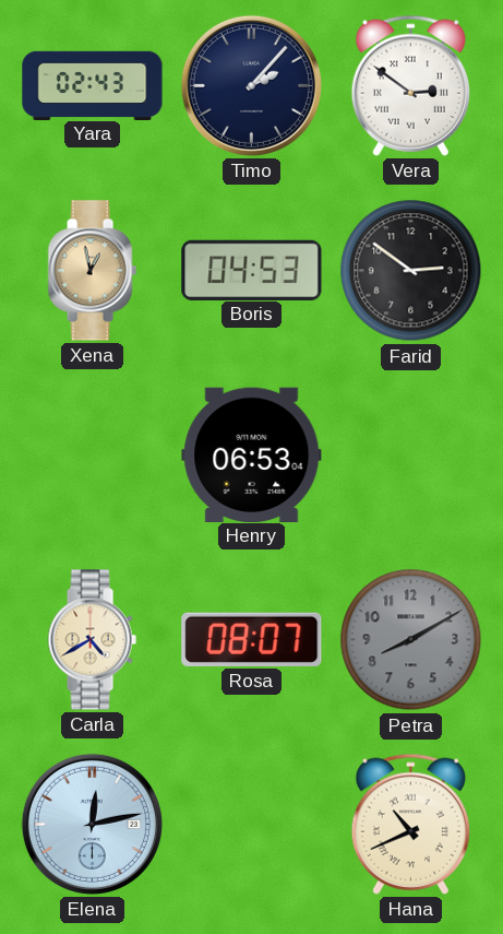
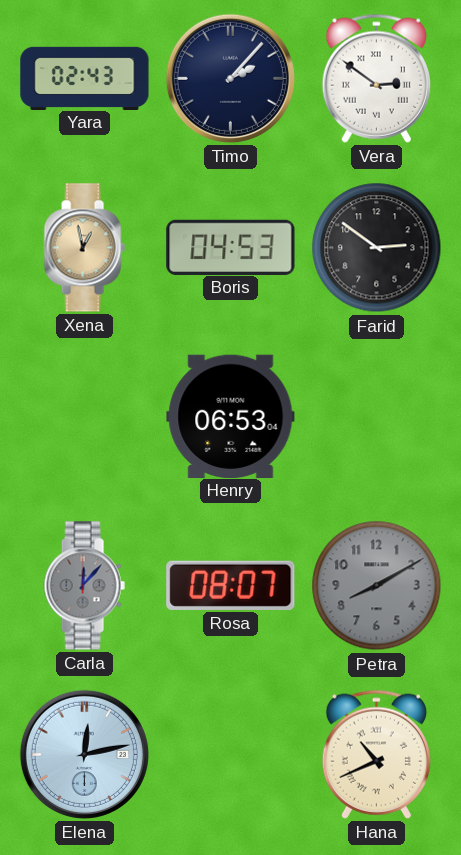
Carla: 4:40 -> 12:07 (84, 586)
Carla dial: cream -> grey (84, 586)
